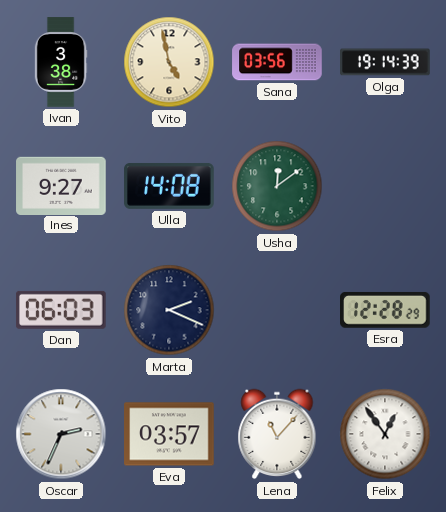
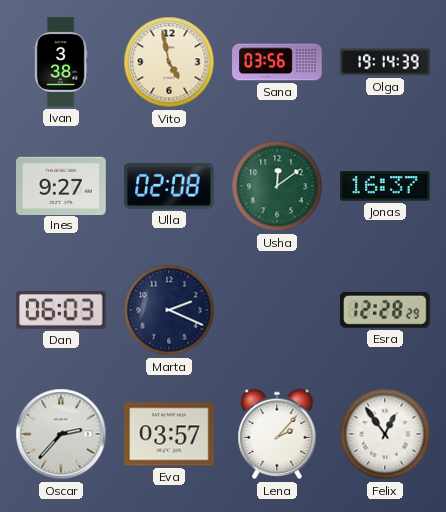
Ulla: 14:08 -> 02:08 (169, 186)
Jonas: none -> 16:37 (385, 186)
Oscar: 2:34 -> 2:37 (61, 434)
Lena: 11:07 -> 2:07 (277, 434)
